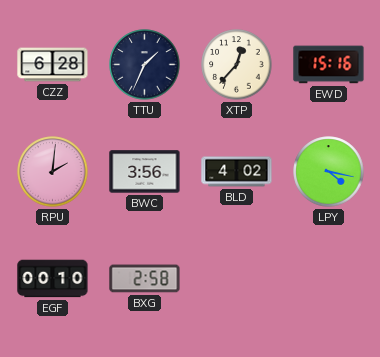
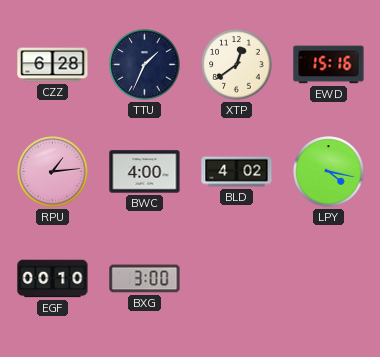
XTP: 12:37 -> 12:39 (237, 65)
RPU: 2:01 -> 1:14 (53, 172)
BWC: 3:56 -> 4:00 (145, 172)
BXG: 2:58 -> 3:00 (145, 279)
